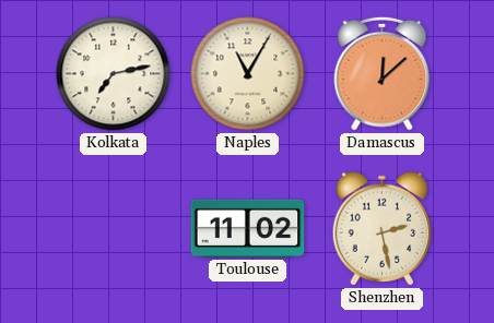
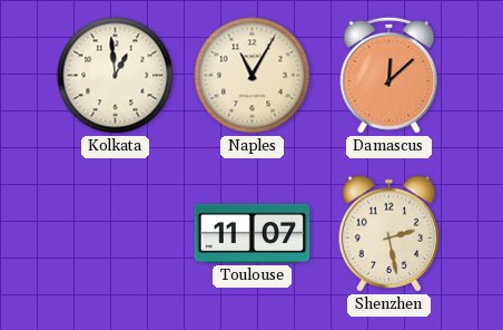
Kolkata: 7:13 -> 12:59 (116, 76)
Toulouse: 11:02 -> 11:07 (253, 233)
